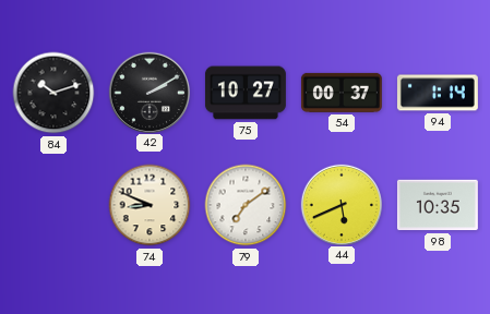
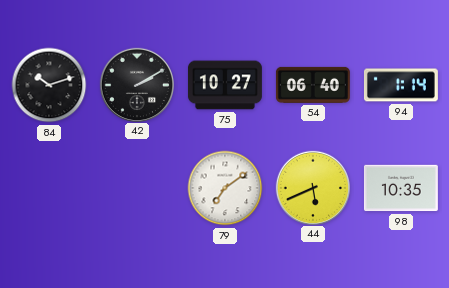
54: 00:37 -> 06:40 (313, 85)
74: 8:49 -> none (150, 205)
